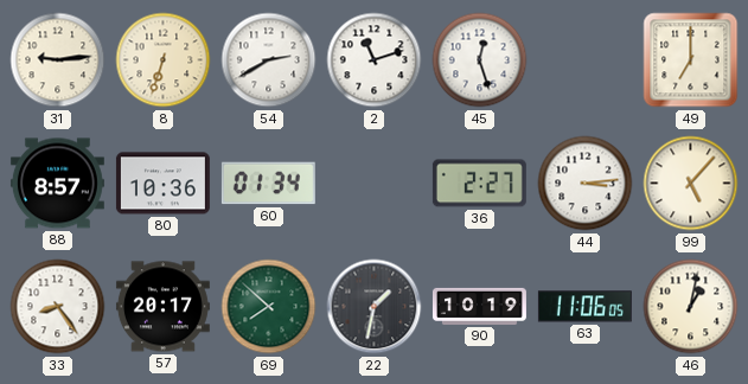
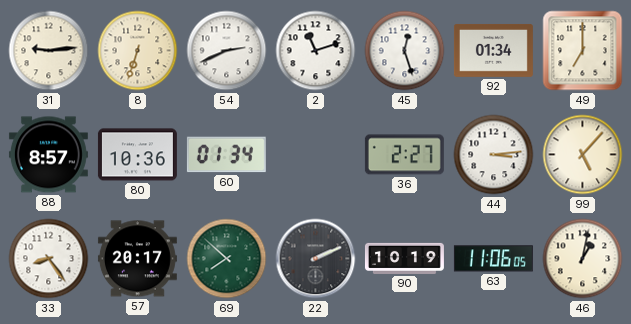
54: 2:40 -> 2:41 (227, 51)
92: none -> 01:34 (493, 50)
22: 1:32 -> 2:11 (316, 259)
